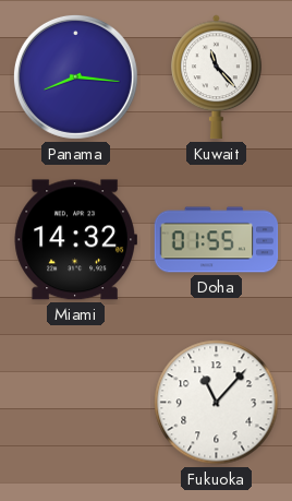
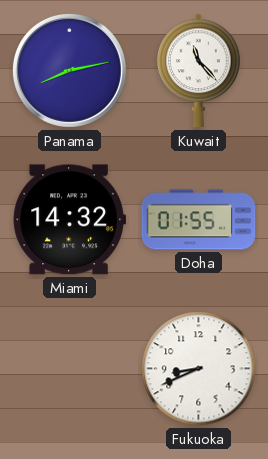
Panama: 8:16 -> 8:13 (69, 70)
Fukuoka: 11:07 -> 8:41 (199, 369)
